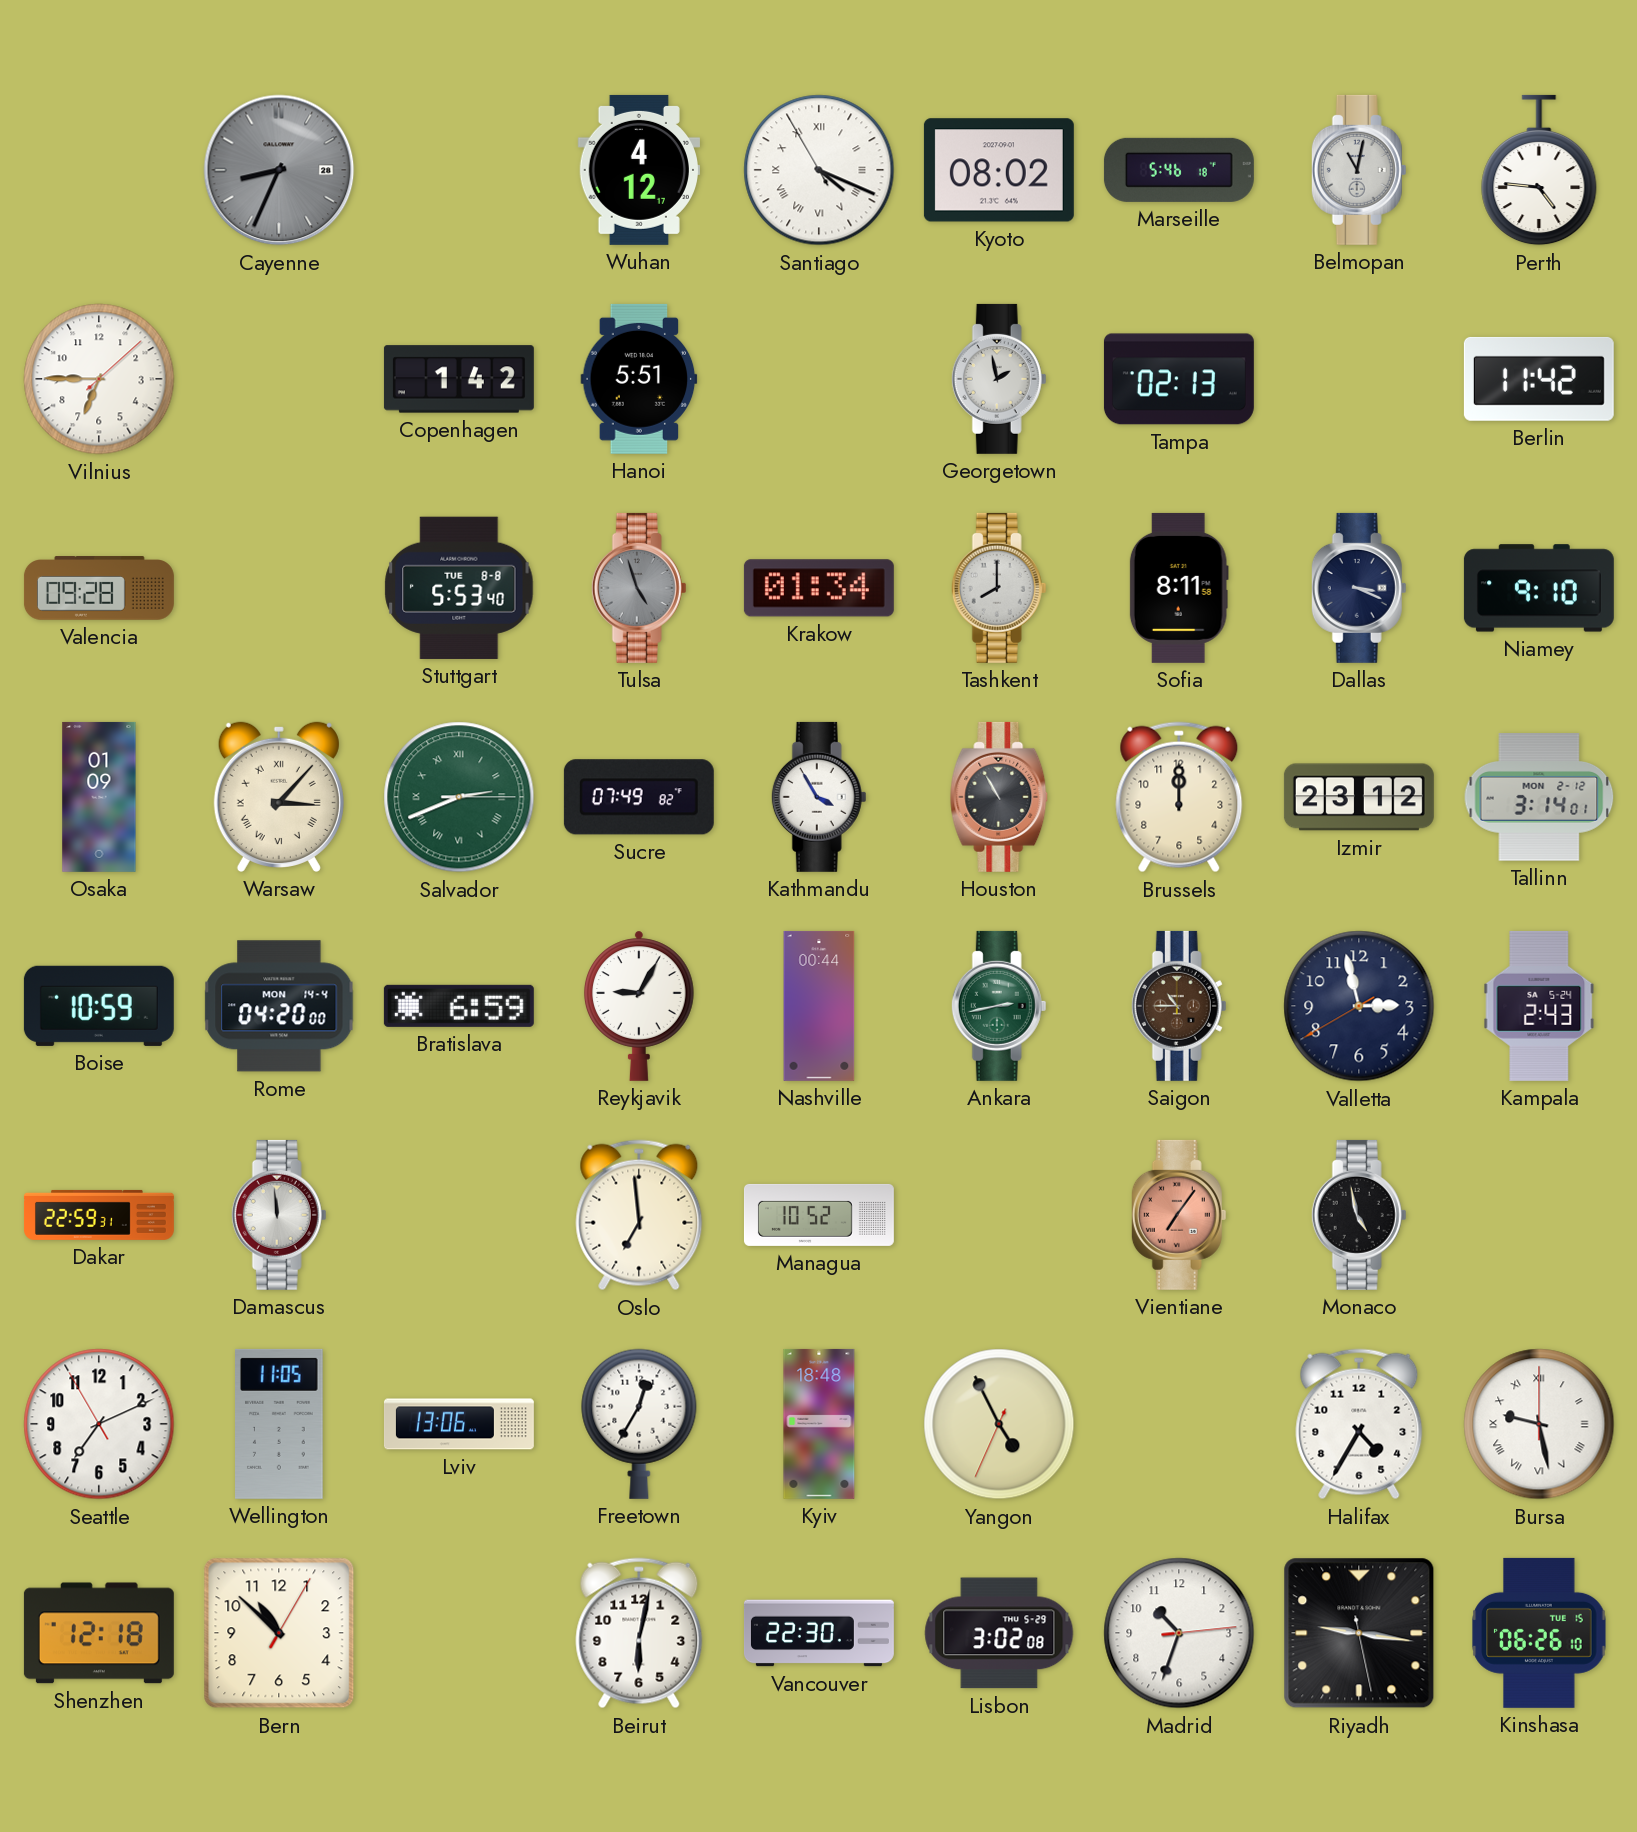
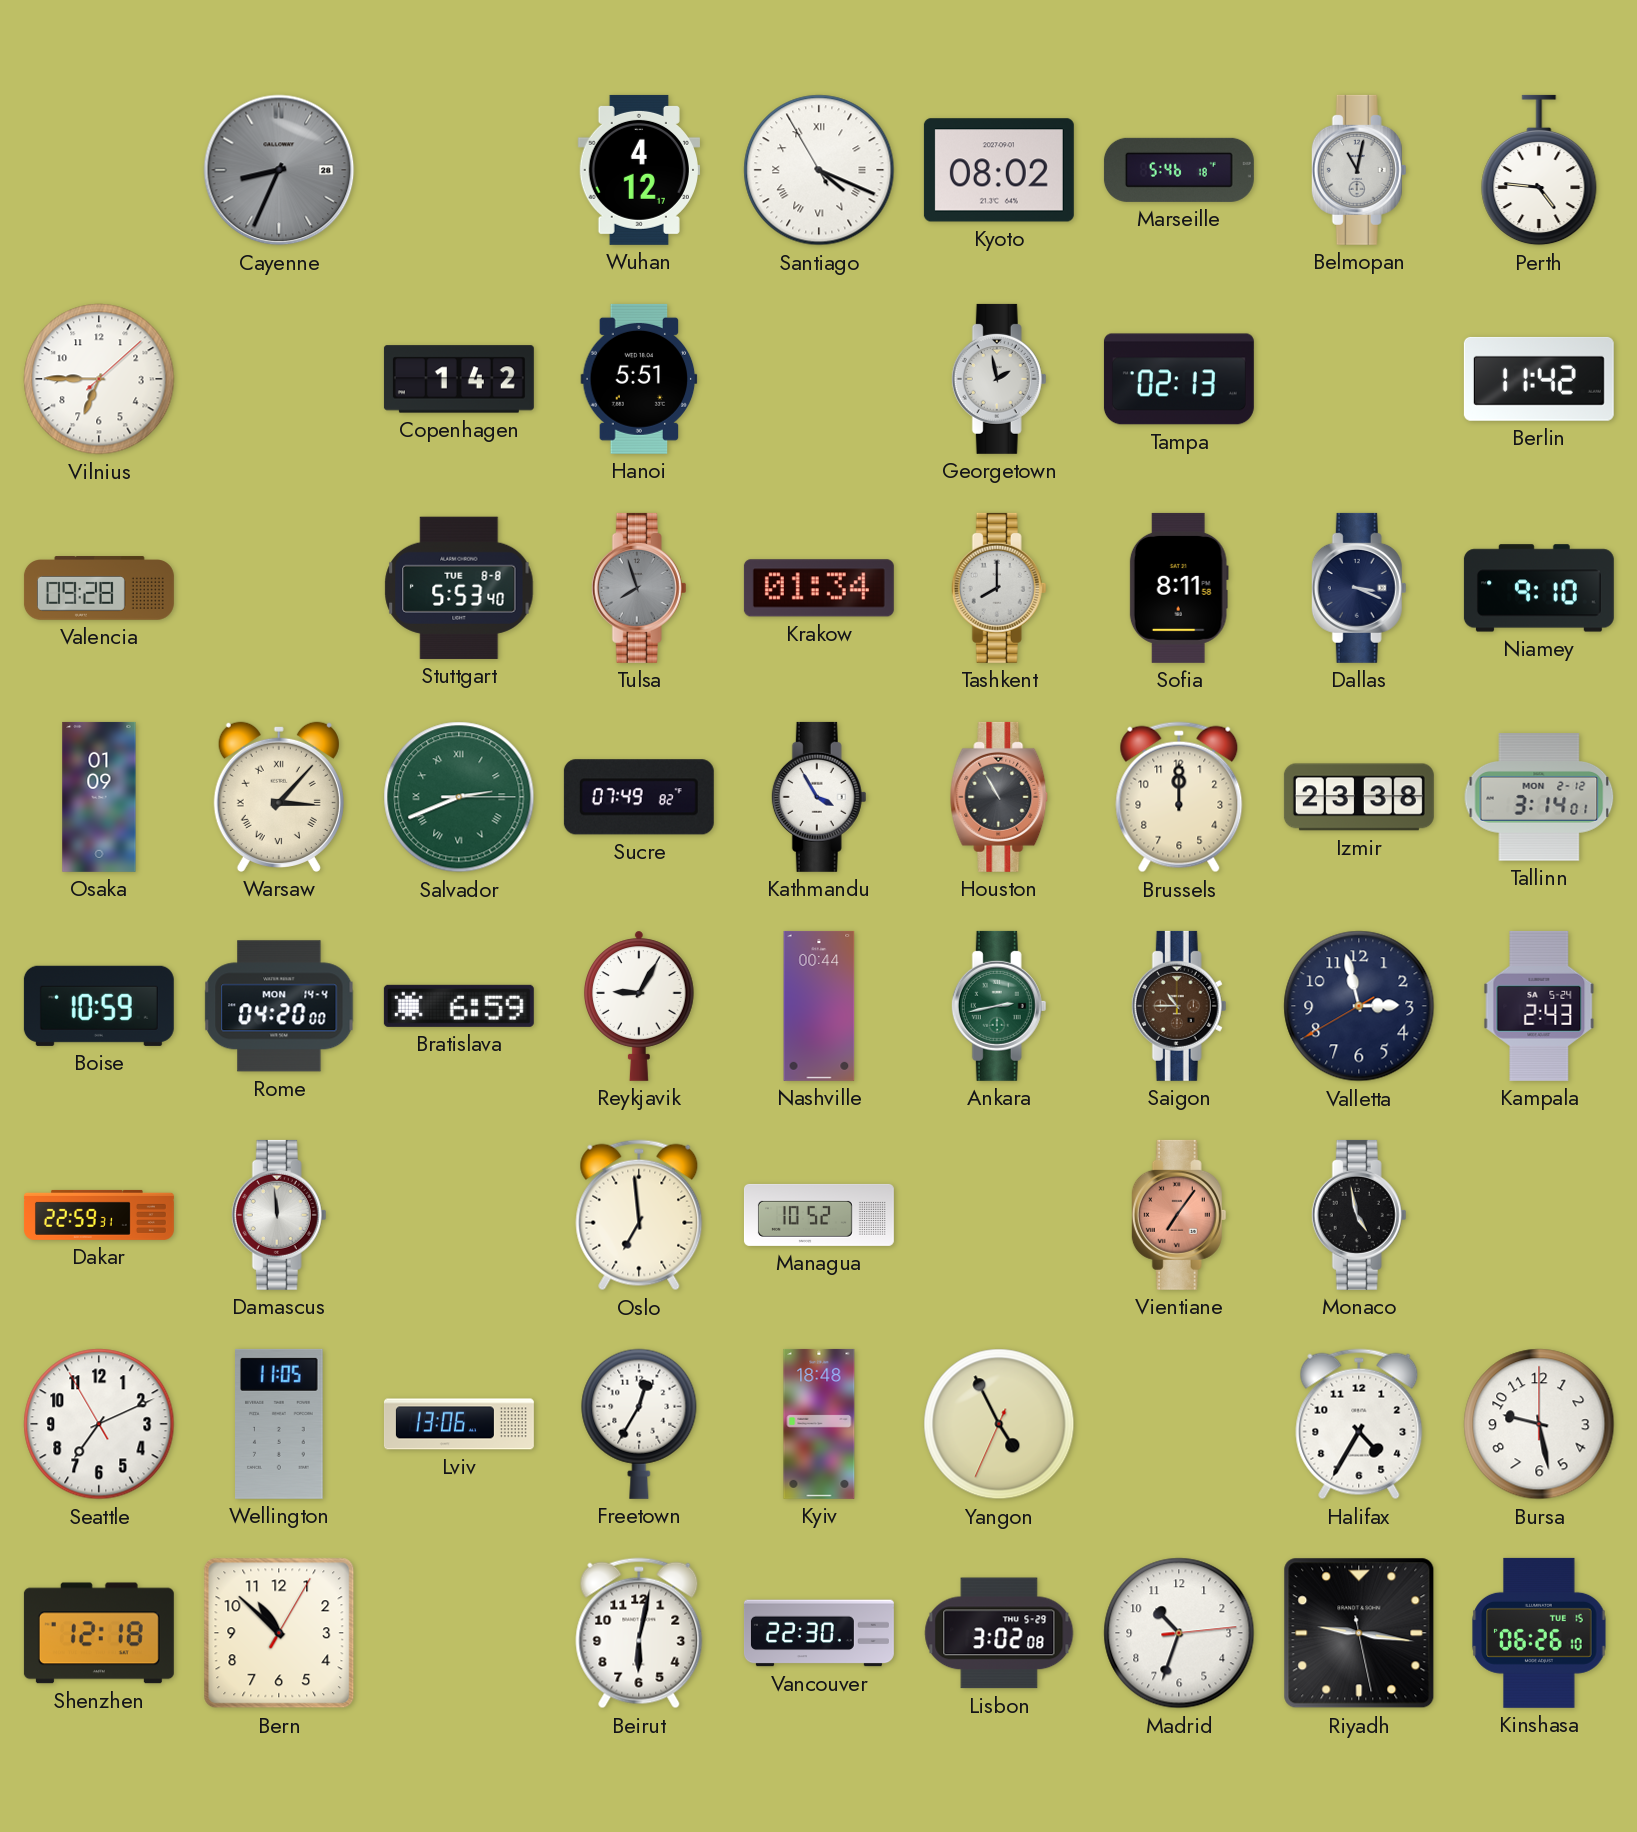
Tulsa: 4:57 -> 7:57 (639, 588)
Izmir: 23:12 -> 23:38 (1359, 797)
Bursa numerals: Roman -> Arabic (1539, 1424)
